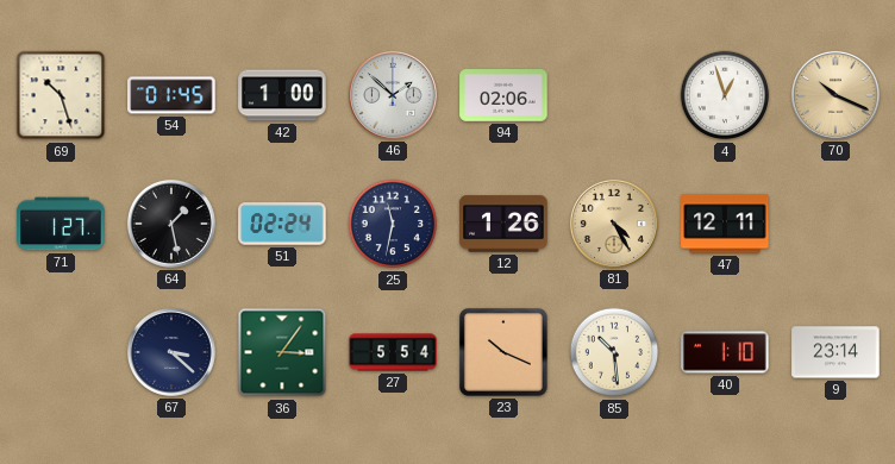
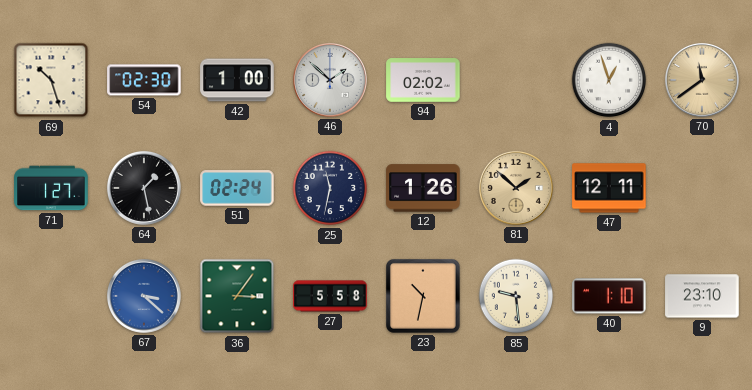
54: 01:45 -> 02:30 (144, 80)
94: 02:06 -> 02:02 (423, 80)
70: 10:19 -> 11:39 (702, 80)
81: 4:25 -> 1:52 (516, 188)
67 dial: navy -> blue (144, 296)
27: 5:54 -> 5:58 (330, 296)
23: 10:19 -> 10:32 (423, 296)
85: 10:29 -> 9:29 (516, 296)
9: 23:14 -> 23:10 (702, 296)
